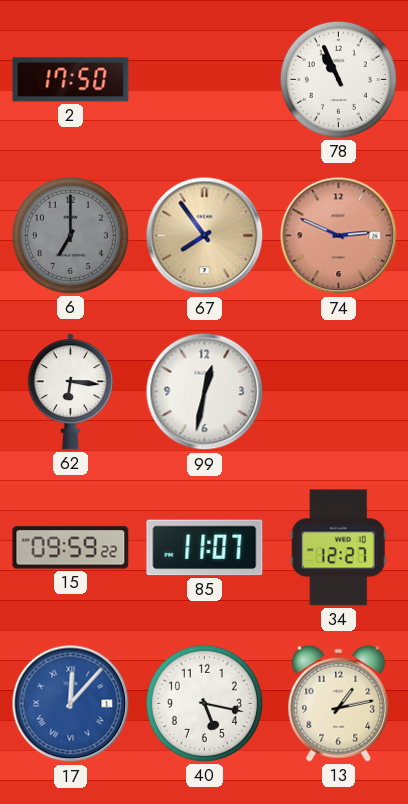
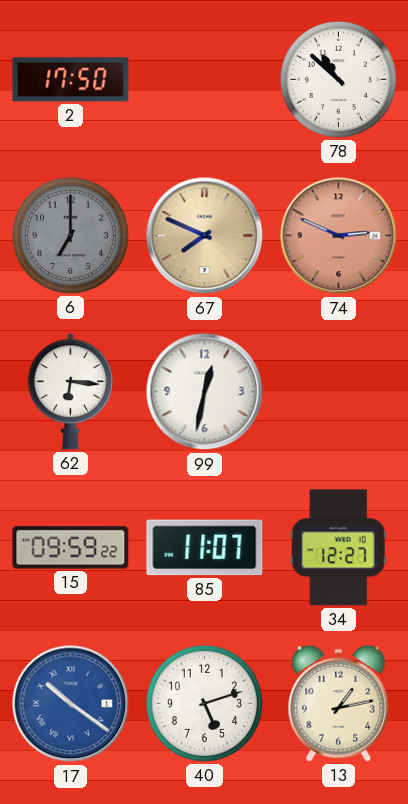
78: 10:56 -> 10:52 (338, 79)
67: 7:54 -> 7:49 (205, 236)
17: 12:07 -> 10:21 (71, 704)
40: 5:17 -> 5:12 (204, 703)
